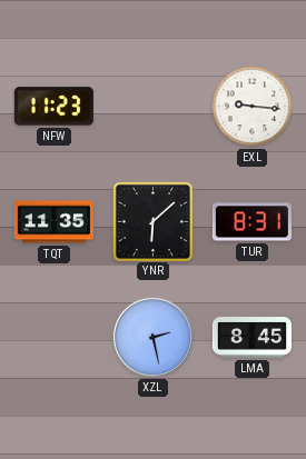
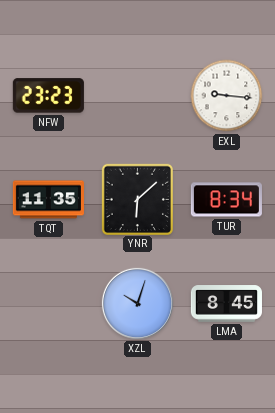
NFW: 11:23 -> 23:23 (48, 96)
TUR: 8:31 -> 8:34 (226, 200)
XZL: 2:28 -> 10:03 (137, 303)
